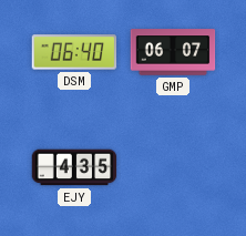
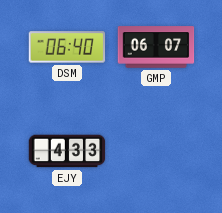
EJY: 4:35 -> 4:33 (67, 151)
